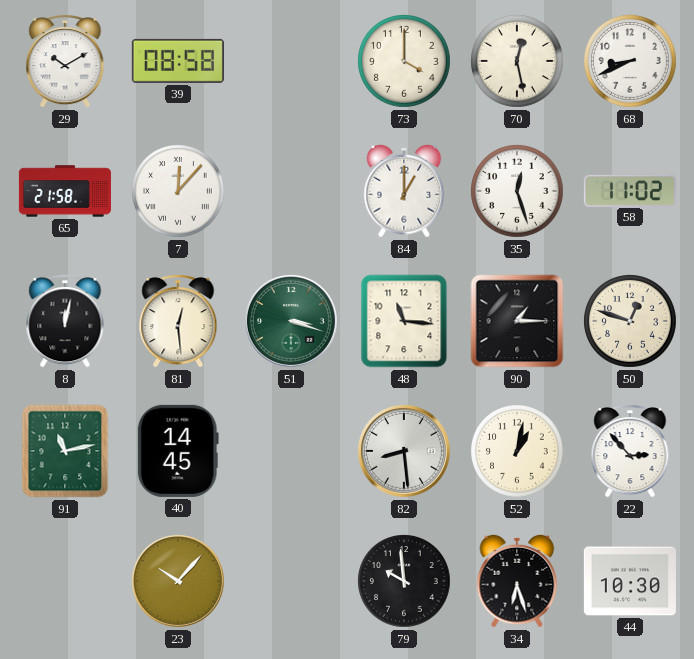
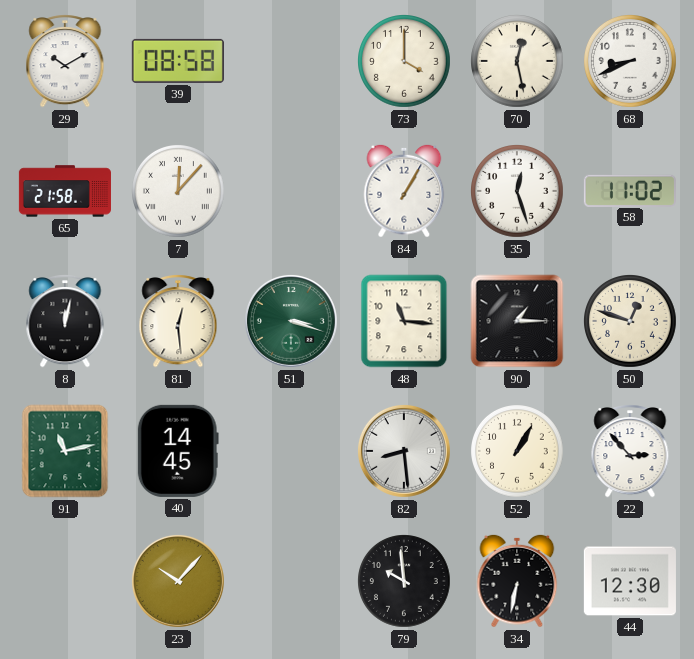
84: 1:00 -> 1:05 (404, 191)
52: 1:02 -> 1:05 (518, 452)
34: 6:27 -> 6:32 (517, 581)
44: 10:30 -> 12:30 (630, 581)
